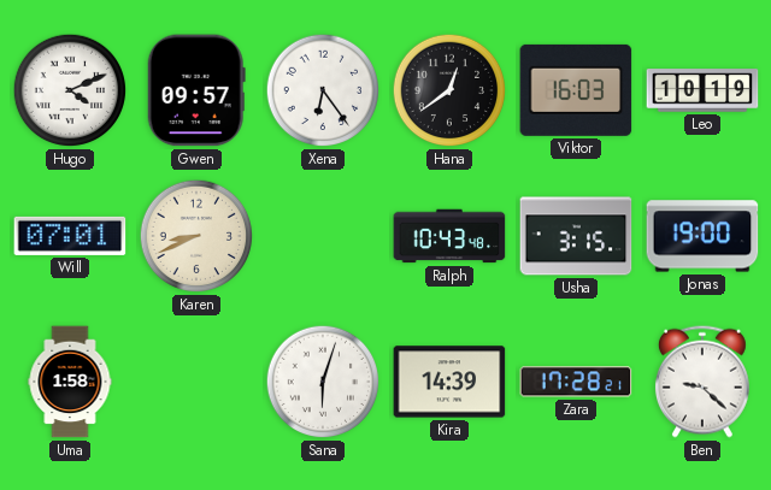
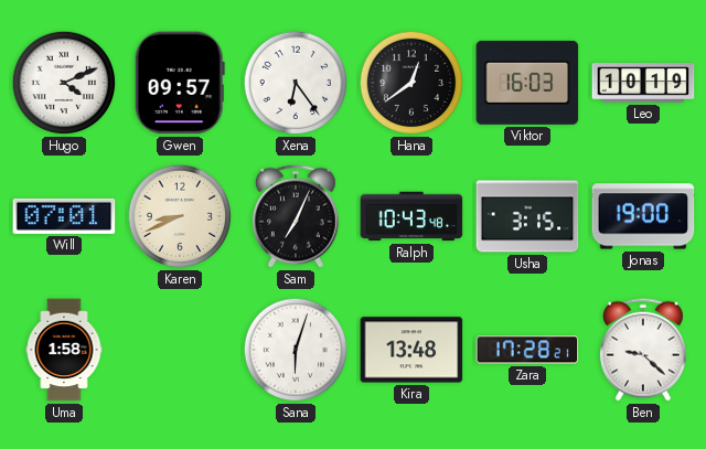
Sam: none -> 7:04 (296, 216)
Kira: 14:39 -> 13:48 (411, 350)
